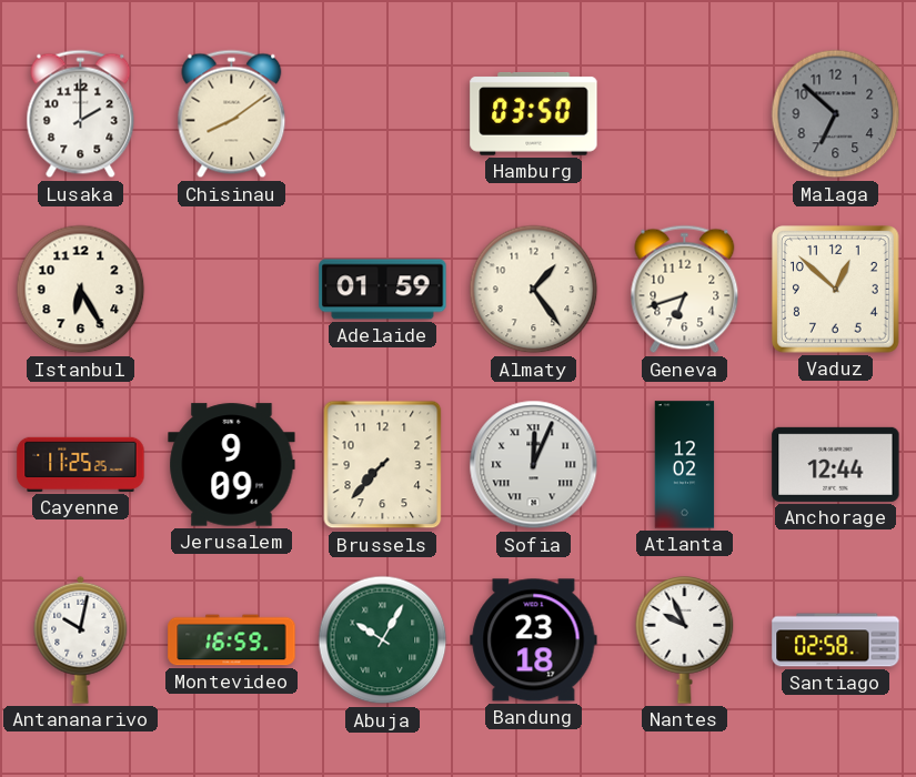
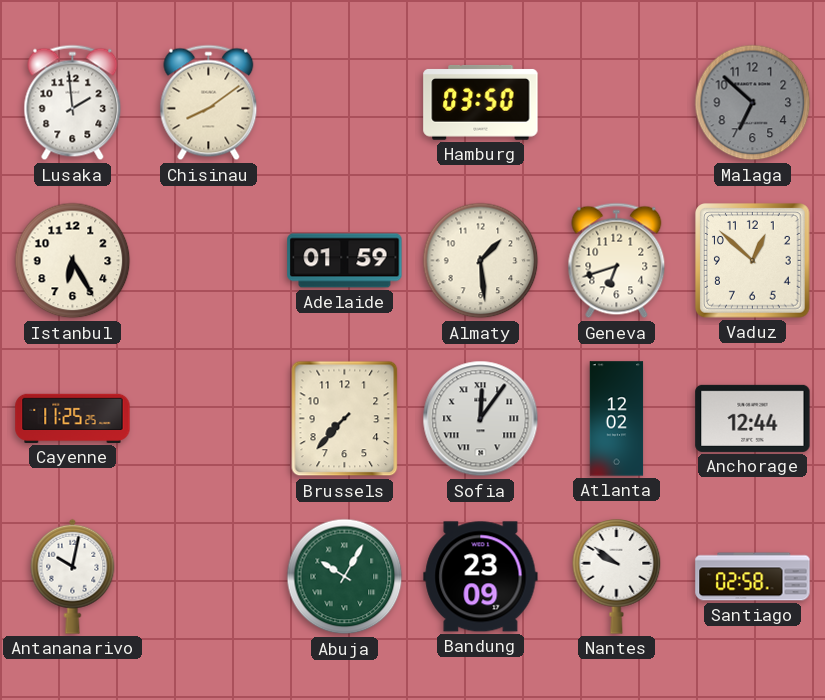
Lusaka: 2:00 -> 1:59 (73, 103)
Almaty: 1:24 -> 1:29 (481, 261)
Jerusalem: 9:09 -> none (232, 465)
Sofia: 12:04 -> 12:06 (481, 419)
Montevideo: 16:59 -> none (232, 640)
Bandung: 23:18 -> 23:09 (481, 577)
Nantes: 9:56 -> 9:51 (617, 577)
